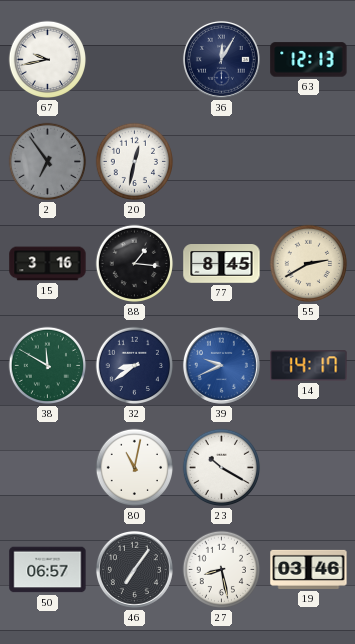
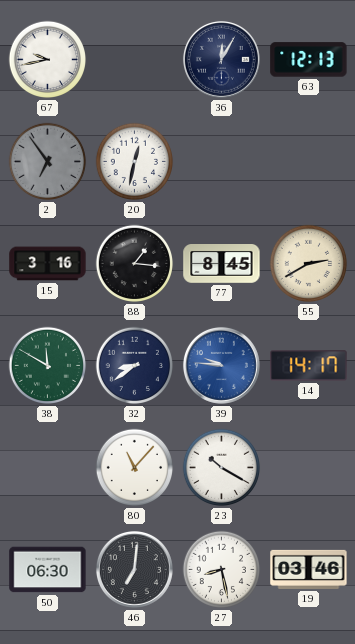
39: 9:41 -> 9:46 (221, 365)
80: 11:02 -> 11:07 (135, 468)
50: 06:57 -> 06:30 (48, 570)
46: 7:06 -> 7:01 (134, 569)
